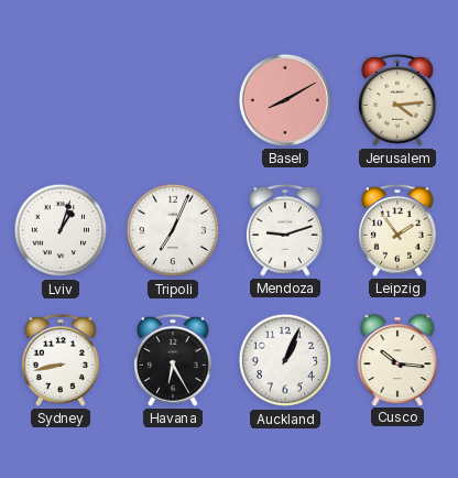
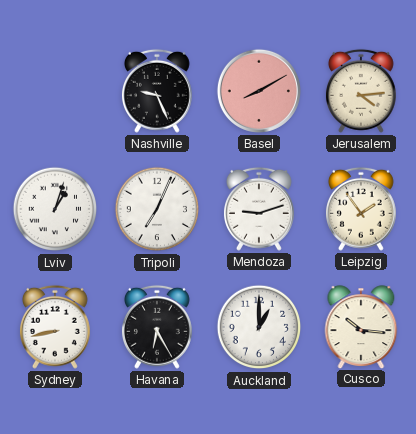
Nashville: none -> 9:26 (157, 91)
Auckland: 1:04 -> 1:00 (259, 327)
